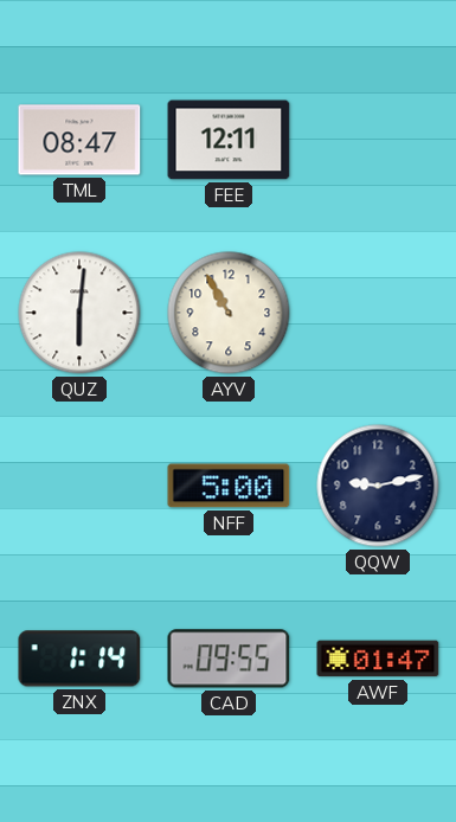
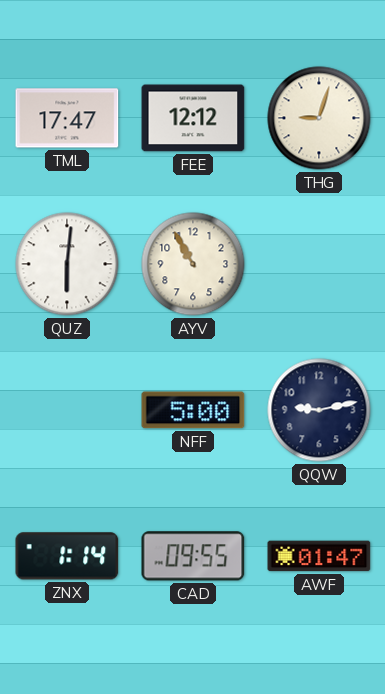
TML: 08:47 -> 17:47 (67, 118)
FEE: 12:11 -> 12:12 (193, 118)
THG: none -> 9:03 (319, 118)
